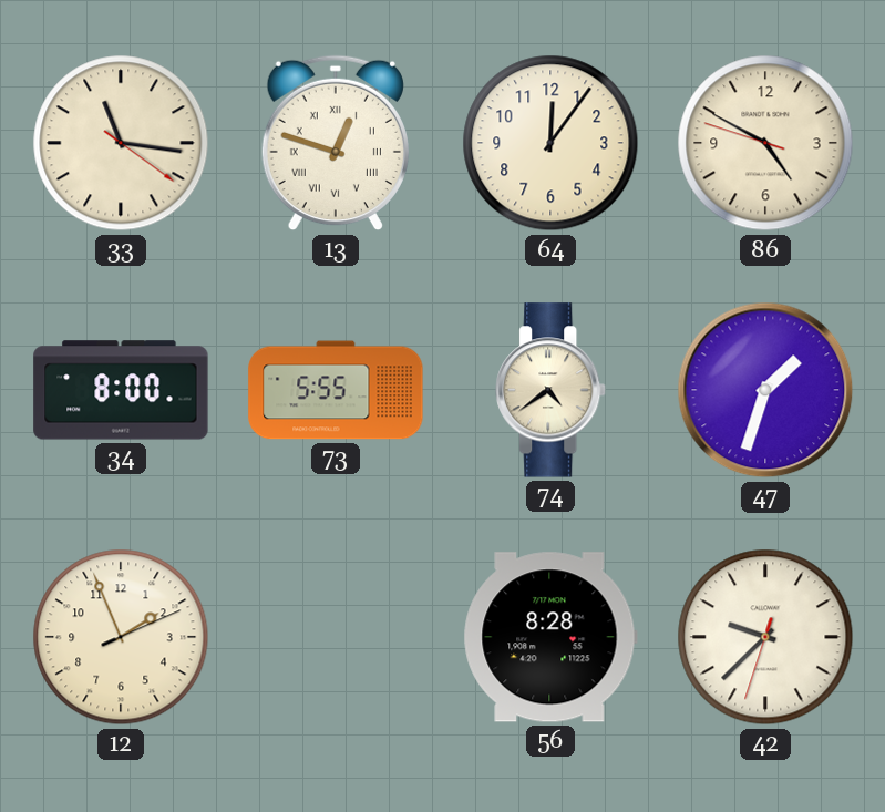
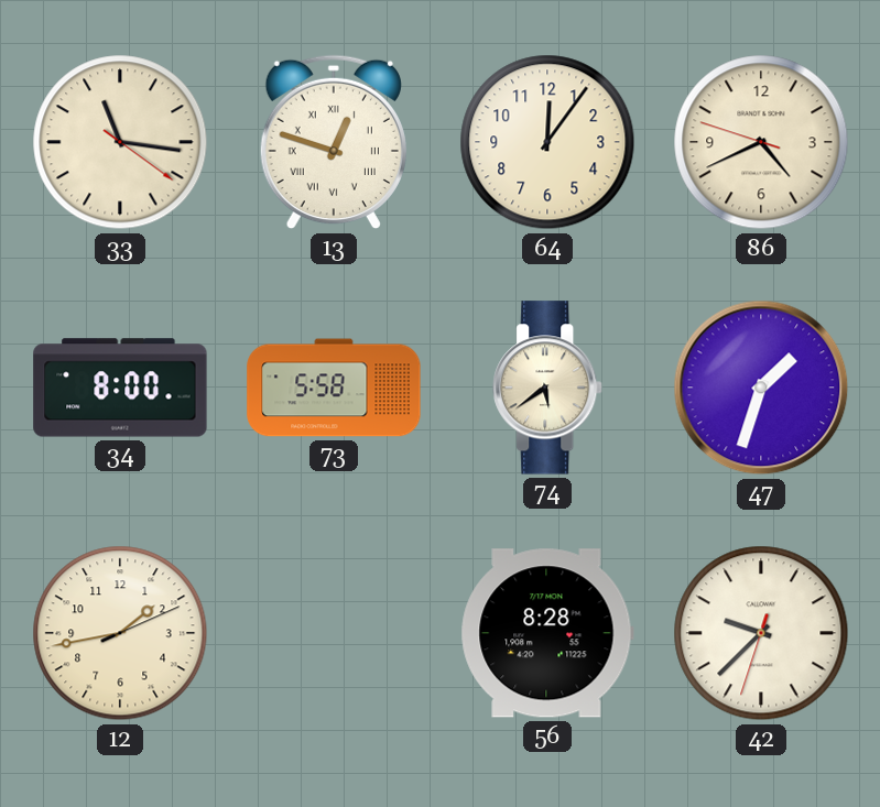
86: 4:49 -> 4:40 (761, 142)
73: 5:55 -> 5:58 (334, 388)
74: 4:39 -> 5:39 (548, 388)
12: 1:56 -> 1:43 (120, 633)
